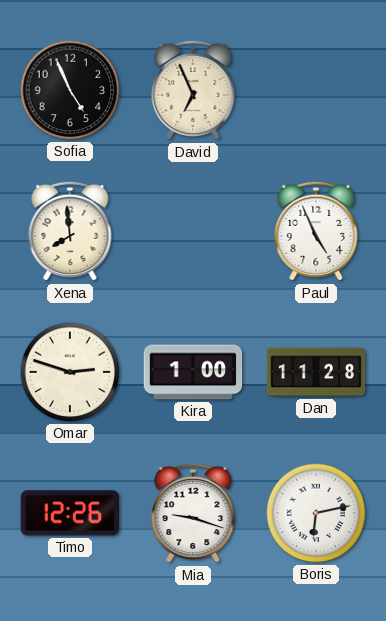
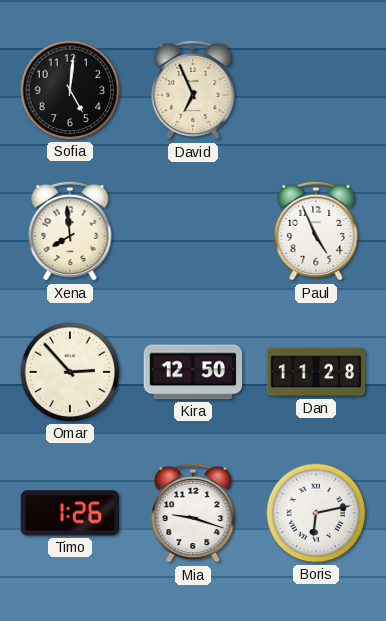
Sofia: 4:56 -> 5:01 (70, 90)
Omar: 2:48 -> 2:53 (70, 372)
Kira: 1:00 -> 12:50 (193, 372)
Timo: 12:26 -> 1:26 (70, 513)
